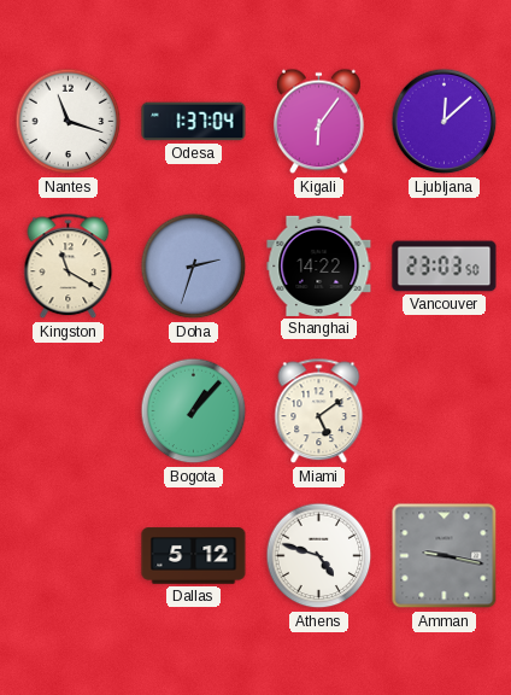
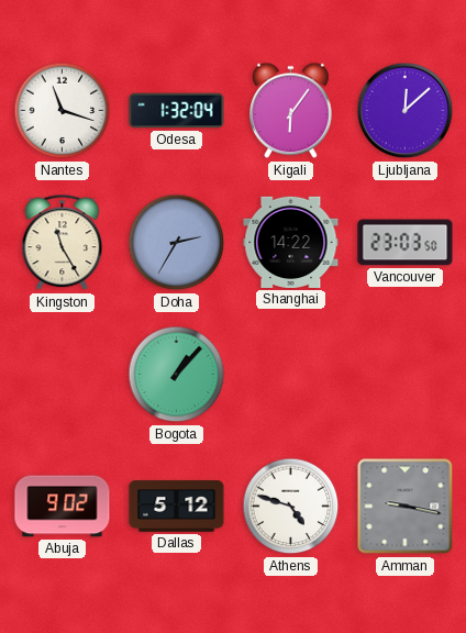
Odesa: 1:37 -> 1:32 (177, 111)
Kingston: 11:20 -> 11:25 (63, 243)
Doha: 2:33 -> 2:35 (177, 243)
Miami: 5:09 -> none (319, 411)
Abuja: none -> 9:02 (63, 507)
